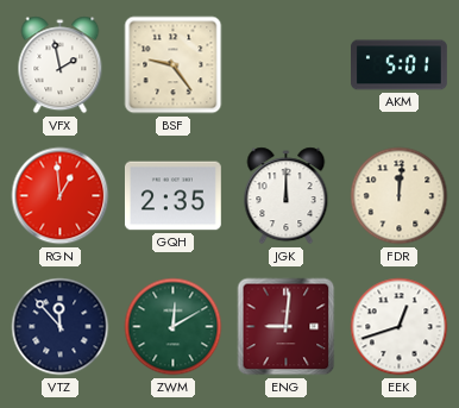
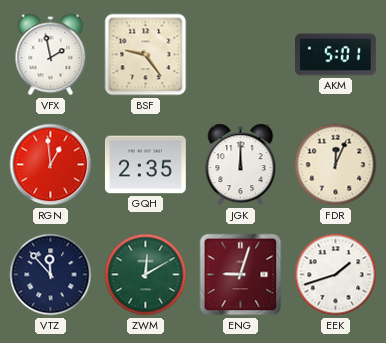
FDR: 12:01 -> 12:04 (336, 165)
ENG: 9:01 -> 9:03 (241, 275)
EEK: 12:42 -> 1:42 (336, 275)
